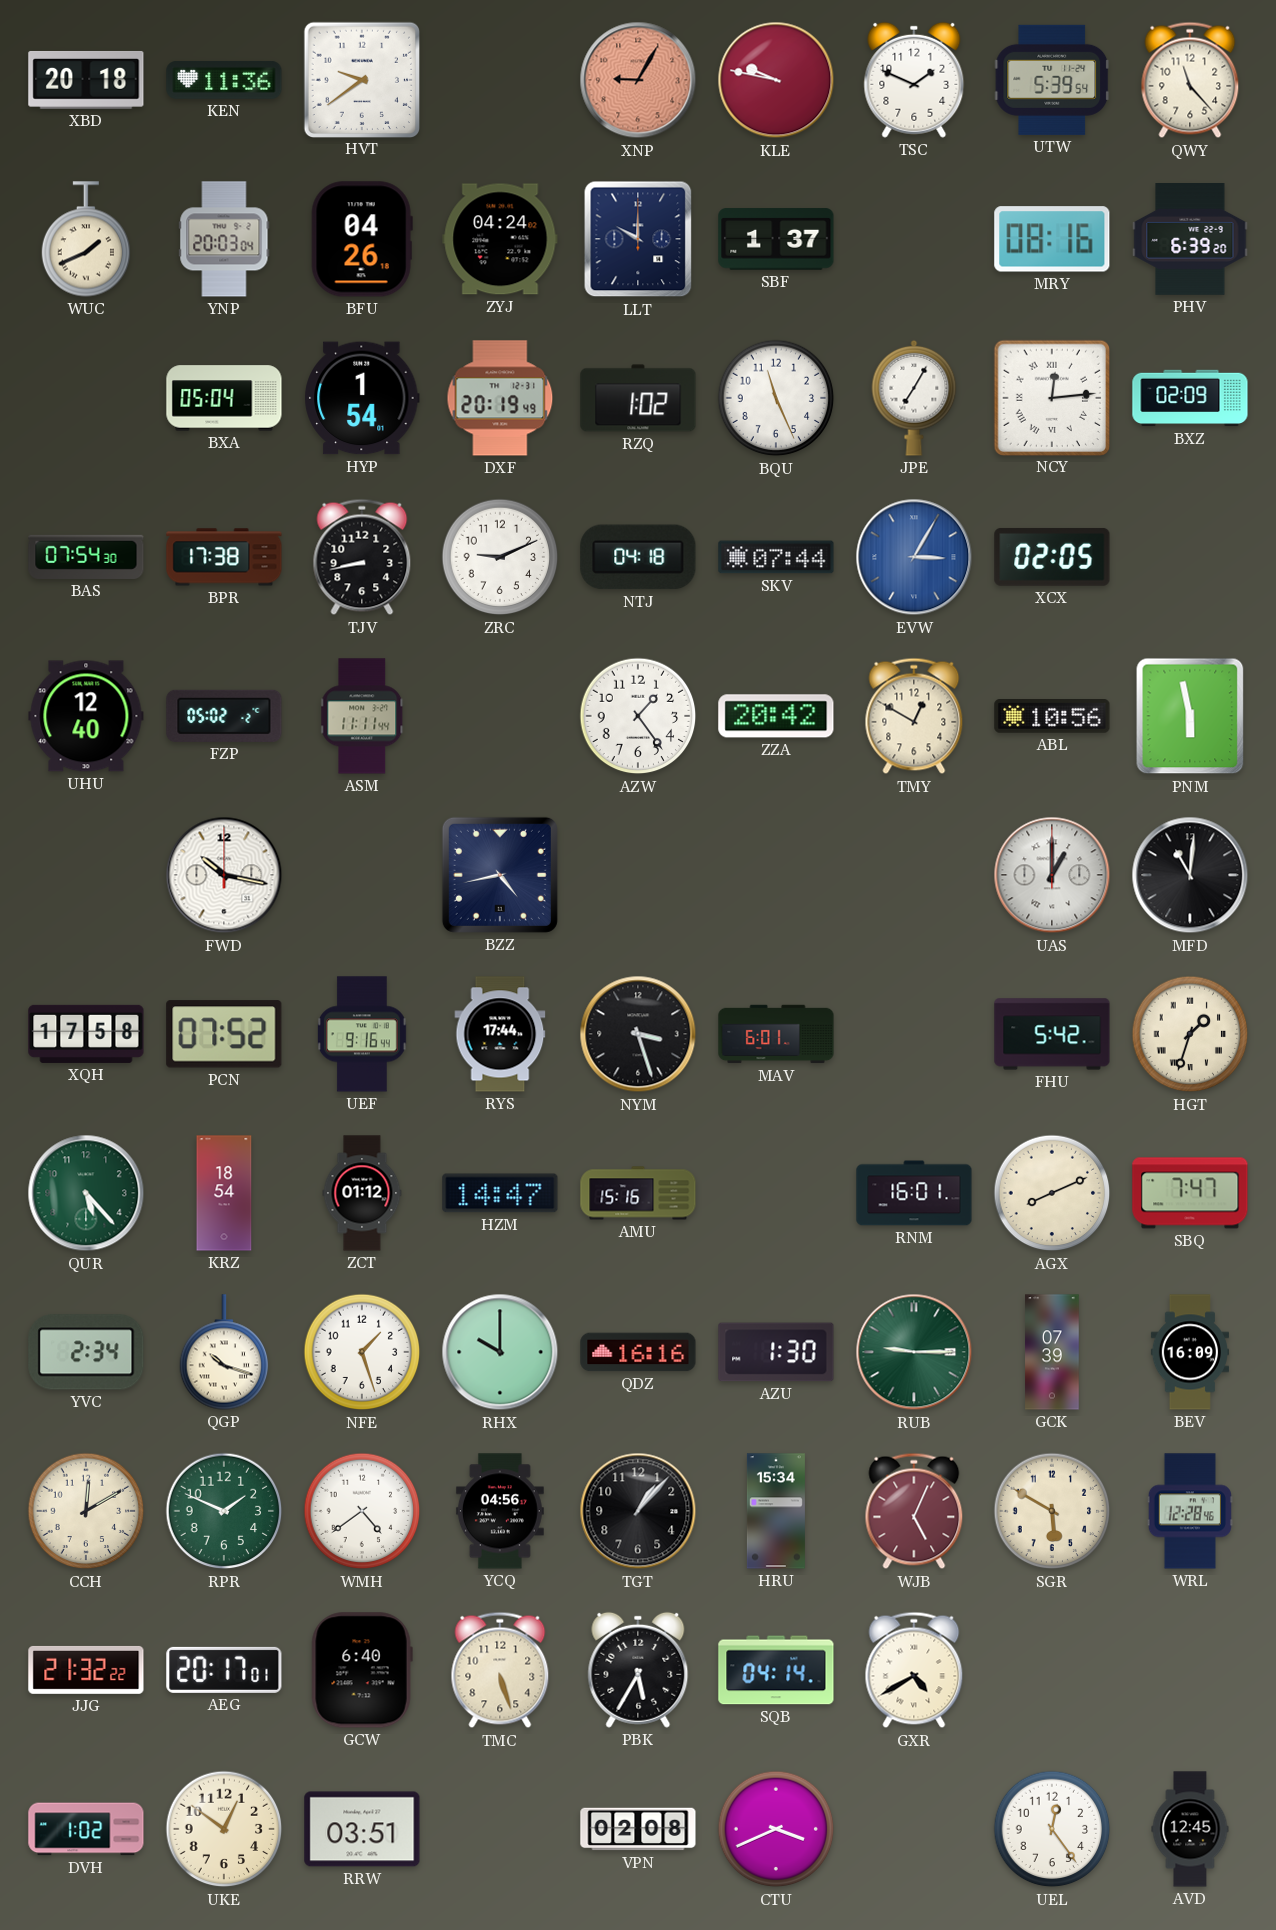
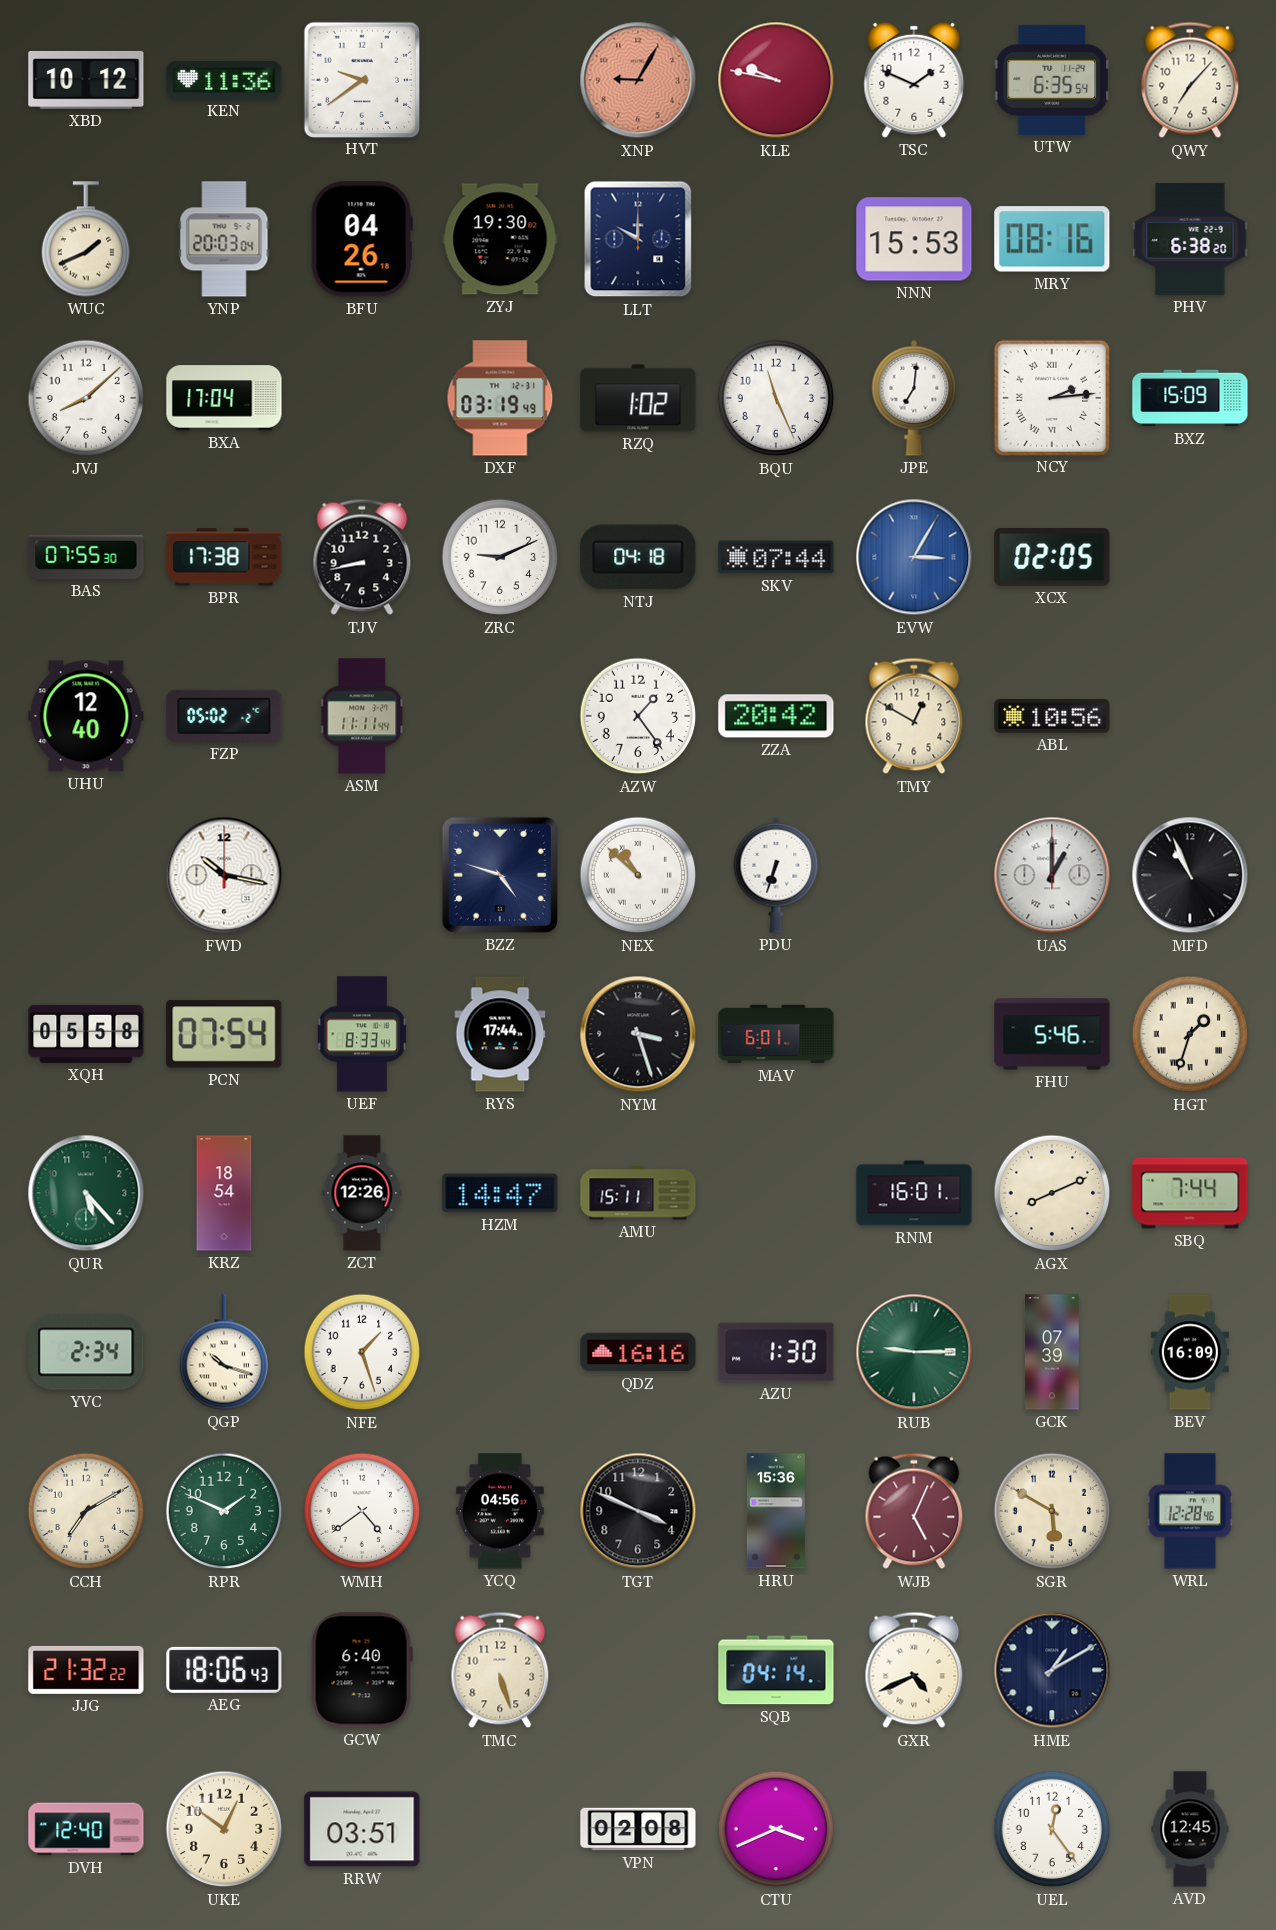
XBD: 20:18 -> 10:12 (86, 80)
UTW: 5:39 -> 6:35 (1052, 80)
QWY: 11:23 -> 7:07 (1190, 80)
ZYJ: 04:24 -> 19:30 (500, 239)
SBF: 1:37 -> none (776, 239)
NNN: none -> 15:53 (914, 239)
PHV: 6:39 -> 6:38 (1190, 240)
JVJ: none -> 8:08 (86, 398)
BXA: 05:04 -> 17:04 (224, 398)
HYP: 1:54 -> none (362, 398)
DXF: 20:19 -> 03:19 (500, 398)
JPE: 7:05 -> 7:01 (914, 398)
NCY: 12:14 -> 2:14 (1051, 397)
BXZ: 02:09 -> 15:09 (1190, 398)
BAS: 07:54 -> 07:55 (86, 557)
PNM: 5:58 -> none (1190, 716)
BZZ: 4:43 -> 4:48 (500, 875)
NEX: none -> 10:52 (638, 875)
PDU: none -> 6:33 (776, 875)
MFD: 11:01 -> 10:56 (1190, 875)
XQH: 17:58 -> 05:58 (86, 1034)
PCN: 07:52 -> 07:54 (224, 1034)
UEF: 9:16 -> 8:33 (362, 1034)
FHU: 5:42 -> 5:46 (1052, 1034)
ZCT: 01:12 -> 12:26 (362, 1193)
AMU: 15:16 -> 15:11 (638, 1193)
SBQ: 7:47 -> 7:44 (1190, 1193)
RHX: 10:00 -> none (500, 1352)
CCH: 12:10 -> 7:10 (86, 1511)
TGT: 1:07 -> 3:49 (638, 1511)
HRU: 15:34 -> 15:36 (776, 1511)
AEG: 20:17 -> 18:06 (224, 1670)
PBK: 5:35 -> none (638, 1670)
GXR: 4:40 -> 4:41 (914, 1670)
HME: none -> 1:10 (1052, 1670)
DVH: 1:02 -> 12:40 (86, 1829)
